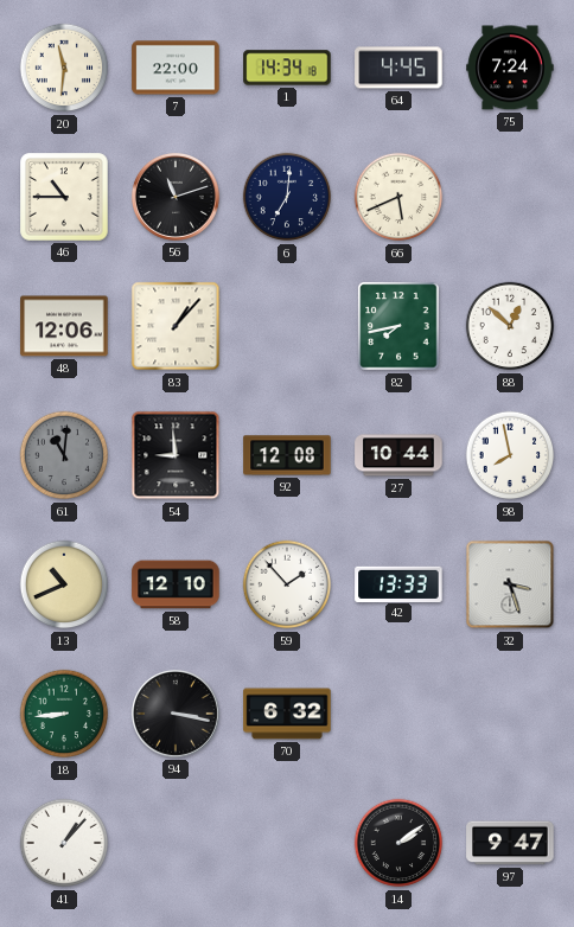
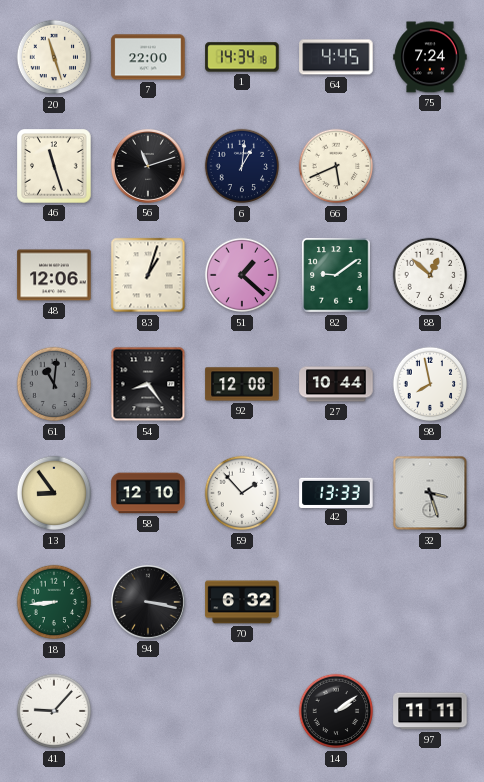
20: 11:31 -> 11:27 (54, 57)
46: 10:45 -> 11:27 (54, 166)
6: 7:01 -> 1:01 (242, 166)
83: 1:07 -> 1:03 (148, 275)
51: none -> 1:22 (242, 275)
82: 7:43 -> 9:09 (336, 275)
54: 8:59 -> 8:24 (148, 384)
13: 10:41 -> 8:54 (54, 493)
41: 1:07 -> 9:07 (54, 711)
97: 9:47 -> 11:11 (430, 711)
